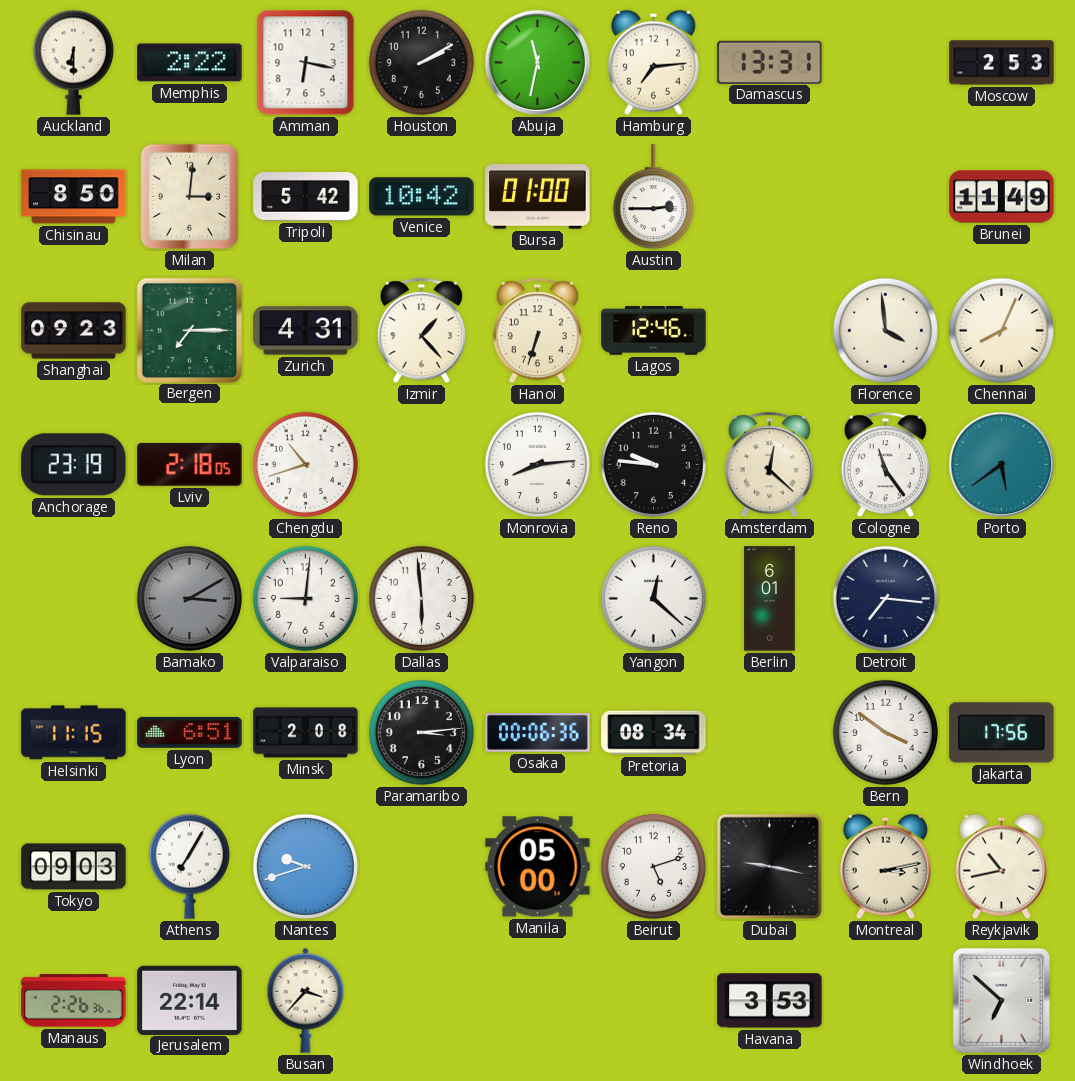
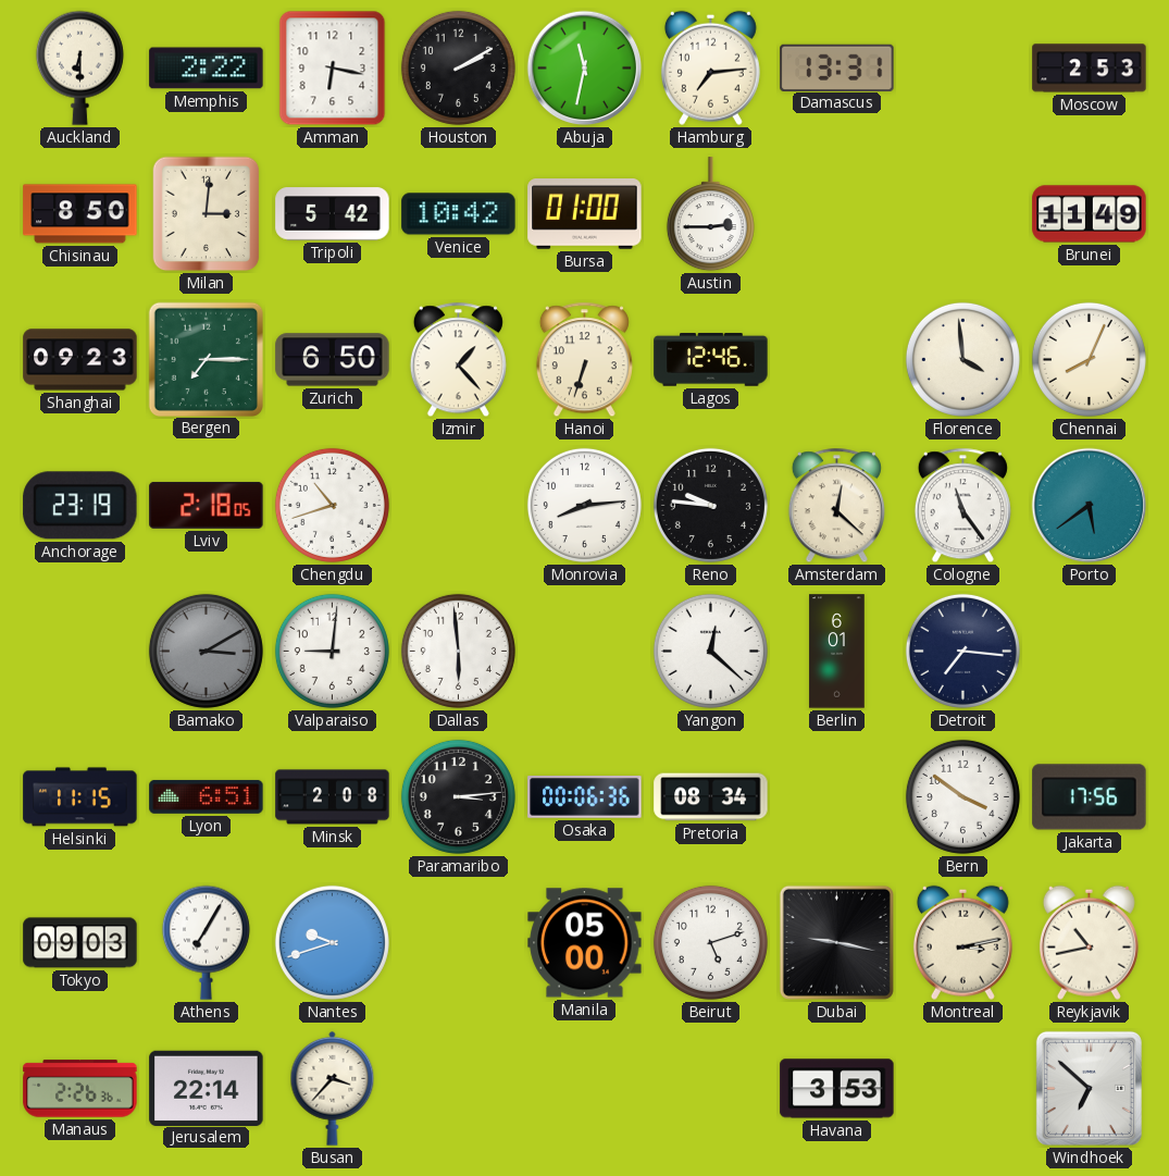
Zurich: 4:31 -> 6:50 (333, 360)
